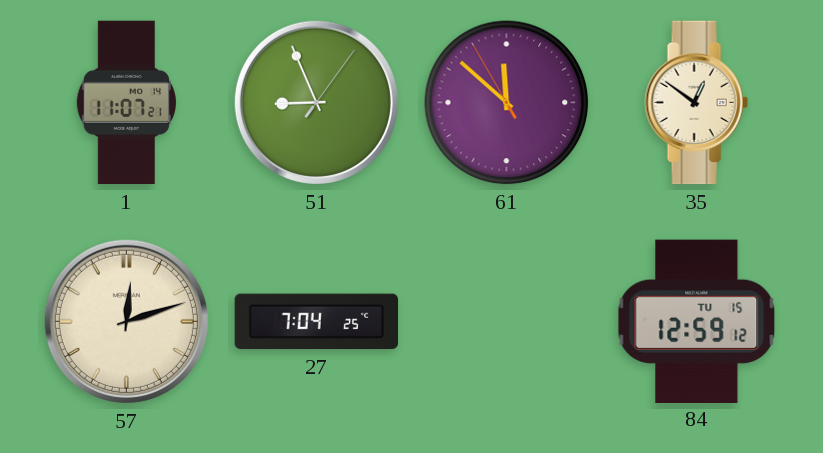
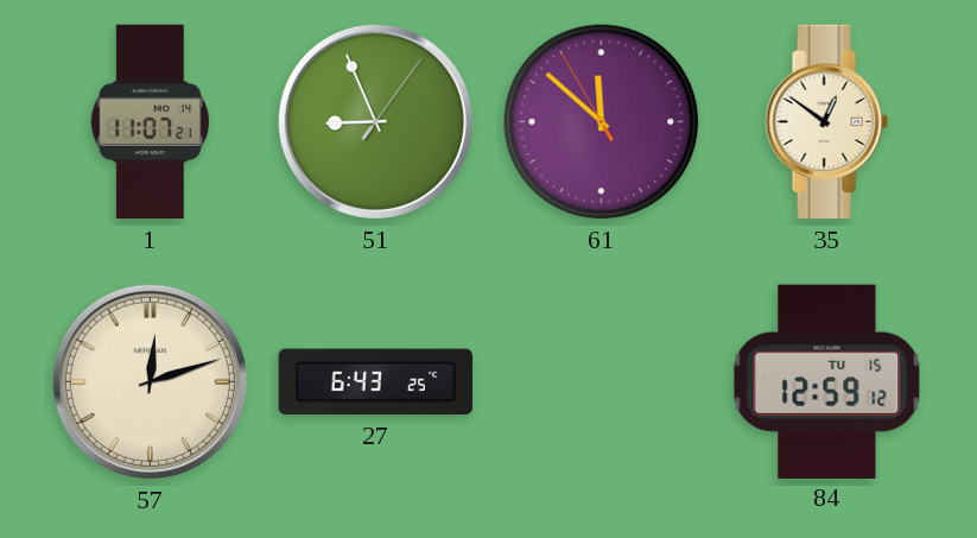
27: 7:04 -> 6:43 (375, 382)
